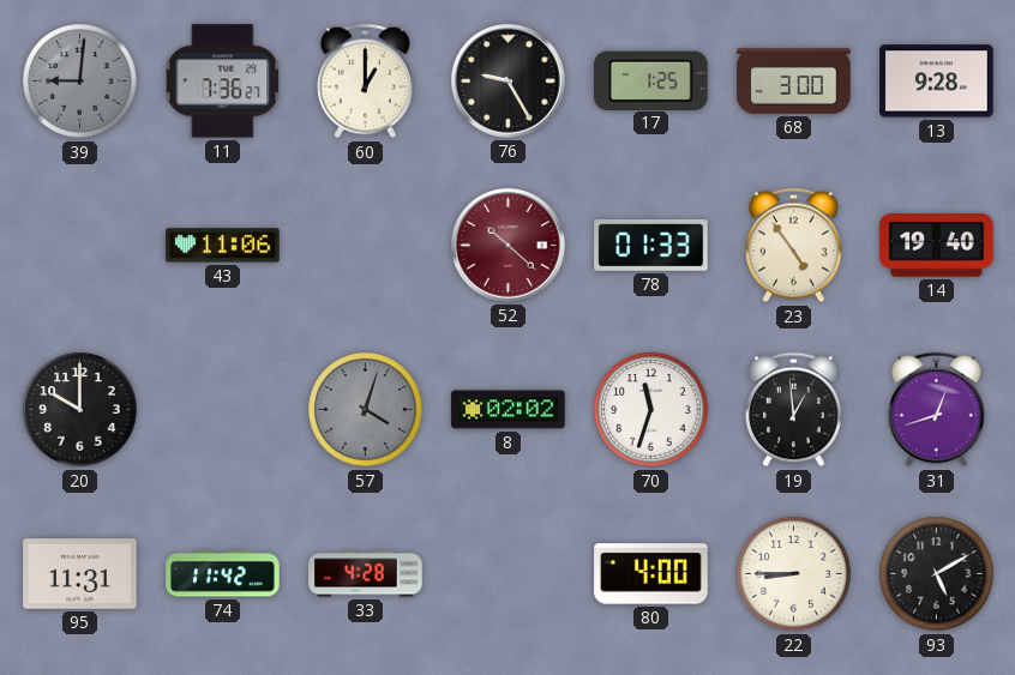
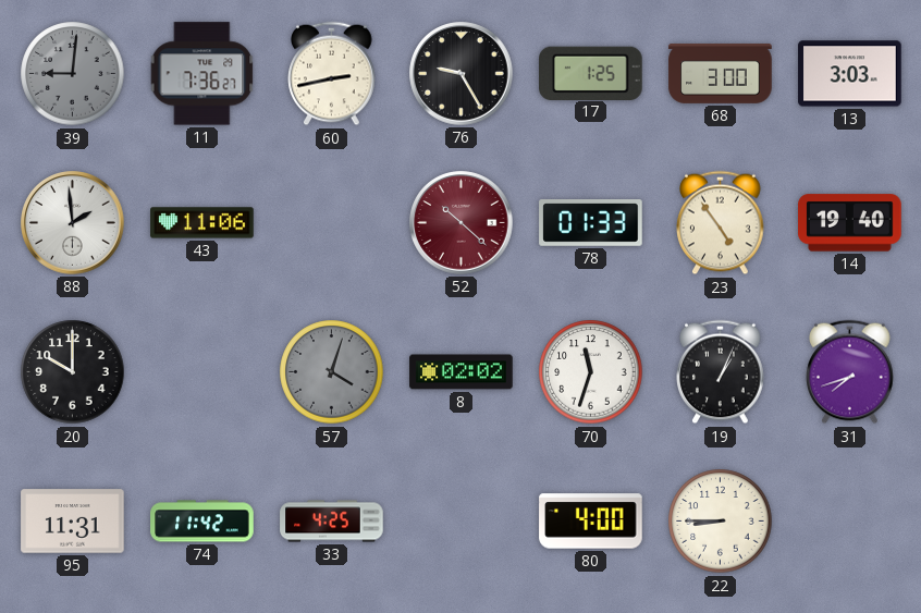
60: 1:00 -> 2:43 (332, 74)
13: 9:28 -> 3:03 (850, 74)
88: none -> 1:59 (73, 223)
19: 12:59 -> 1:04 (721, 372)
31: 12:42 -> 7:42 (850, 372)
33: 4:28 -> 4:25 (332, 522)
93: 5:10 -> none (937, 574)
